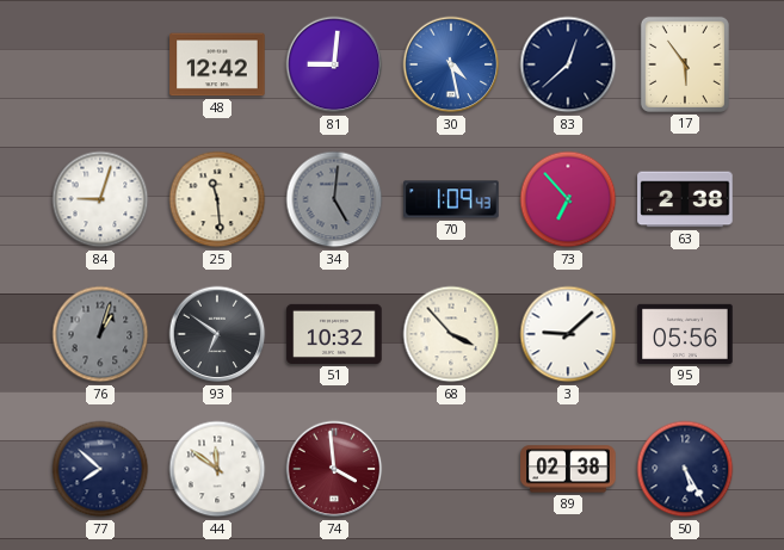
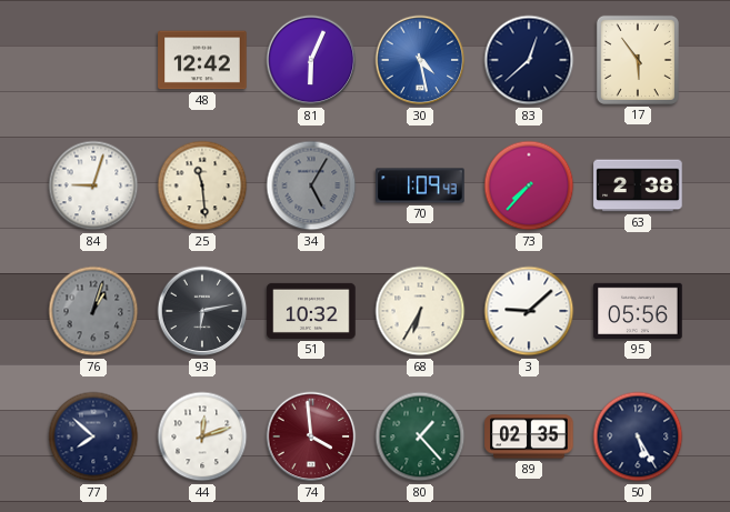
81: 9:01 -> 6:04 (311, 60)
34: 5:01 -> 5:05 (311, 185)
73: 6:53 -> 7:37 (529, 185)
93: 6:51 -> 6:13 (202, 311)
68: 3:53 -> 6:35 (420, 311)
44: 11:51 -> 12:12 (202, 436)
80: none -> 1:23 (420, 436)
89: 02:38 -> 02:35 (529, 436)
